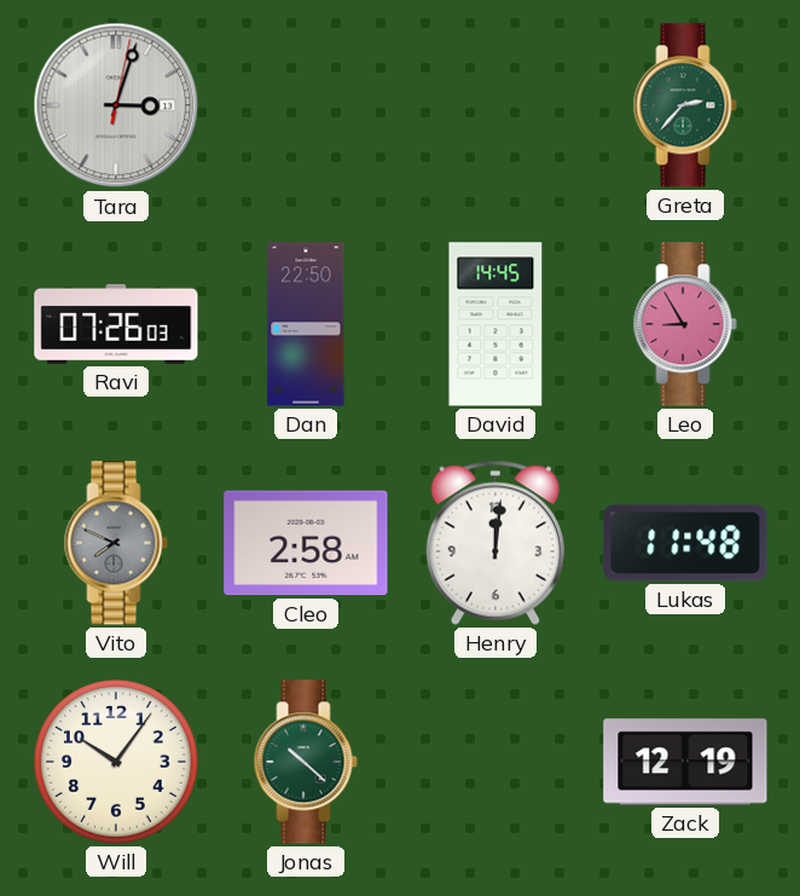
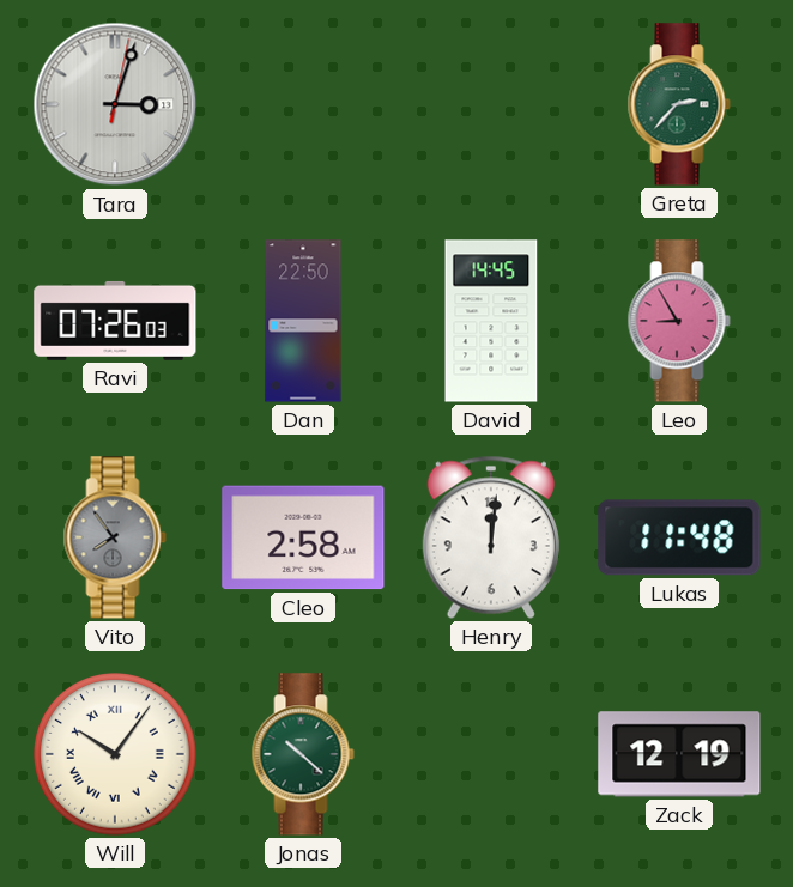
Vito: 7:49 -> 7:54 (115, 537)
Will numerals: Arabic -> Roman (115, 754)
